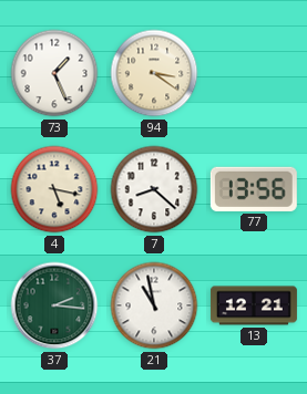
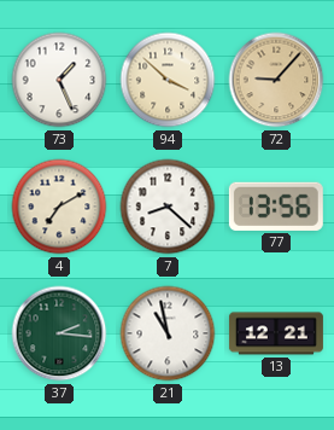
94: 3:21 -> 3:52 (168, 80)
72: none -> 9:07 (276, 80)
4: 5:17 -> 7:10 (59, 207)
